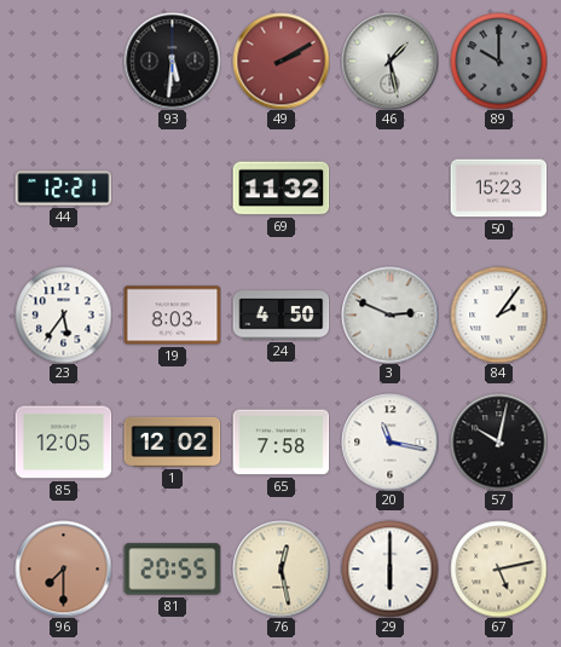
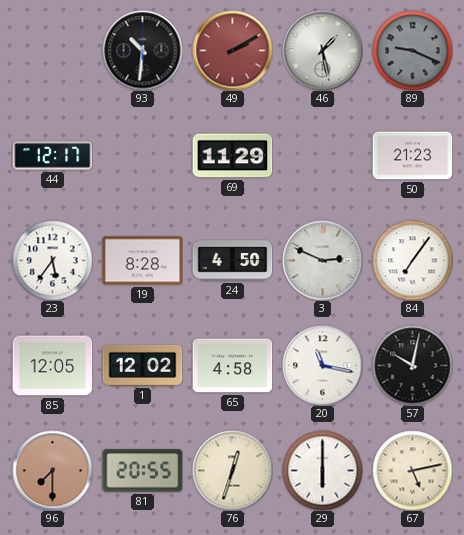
93: 5:31 -> 10:31 (142, 50)
89: 10:00 -> 9:19 (412, 50)
44: 12:21 -> 12:17 (52, 156)
69: 11:32 -> 11:29 (232, 156)
50: 15:23 -> 21:23 (412, 156)
19: 8:03 -> 8:28 (142, 261)
84: 2:06 -> 7:06 (412, 260)
65: 7:58 -> 4:58 (232, 366)
76: 12:28 -> 12:33 (232, 470)
